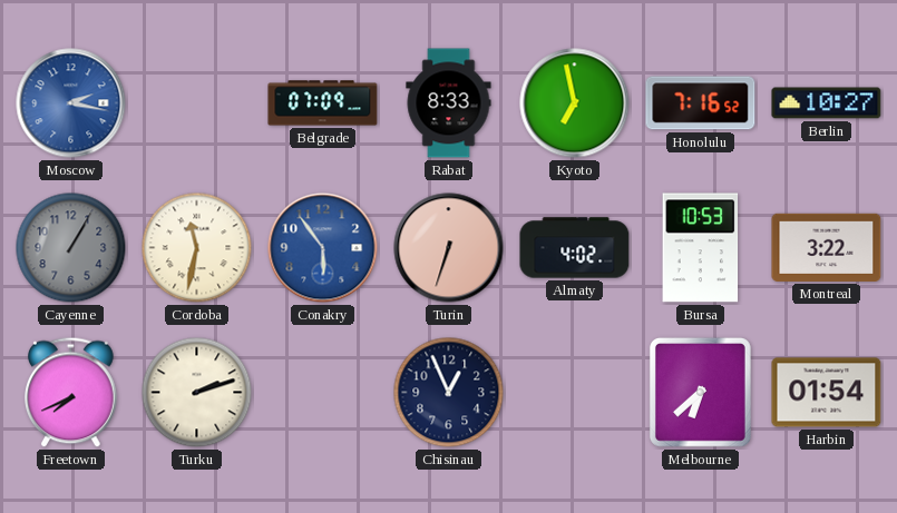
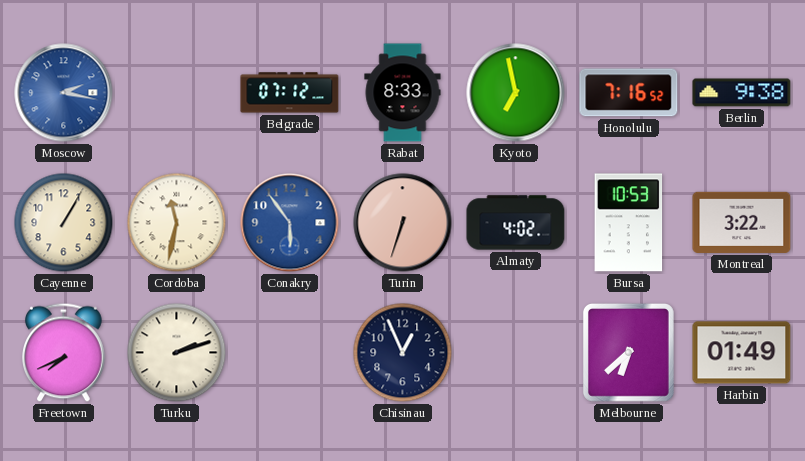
Belgrade: 07:09 -> 07:12 (290, 93)
Berlin: 10:27 -> 9:38 (742, 93)
Cayenne dial: grey -> cream (64, 223)
Harbin: 01:54 -> 01:49 (742, 353)
